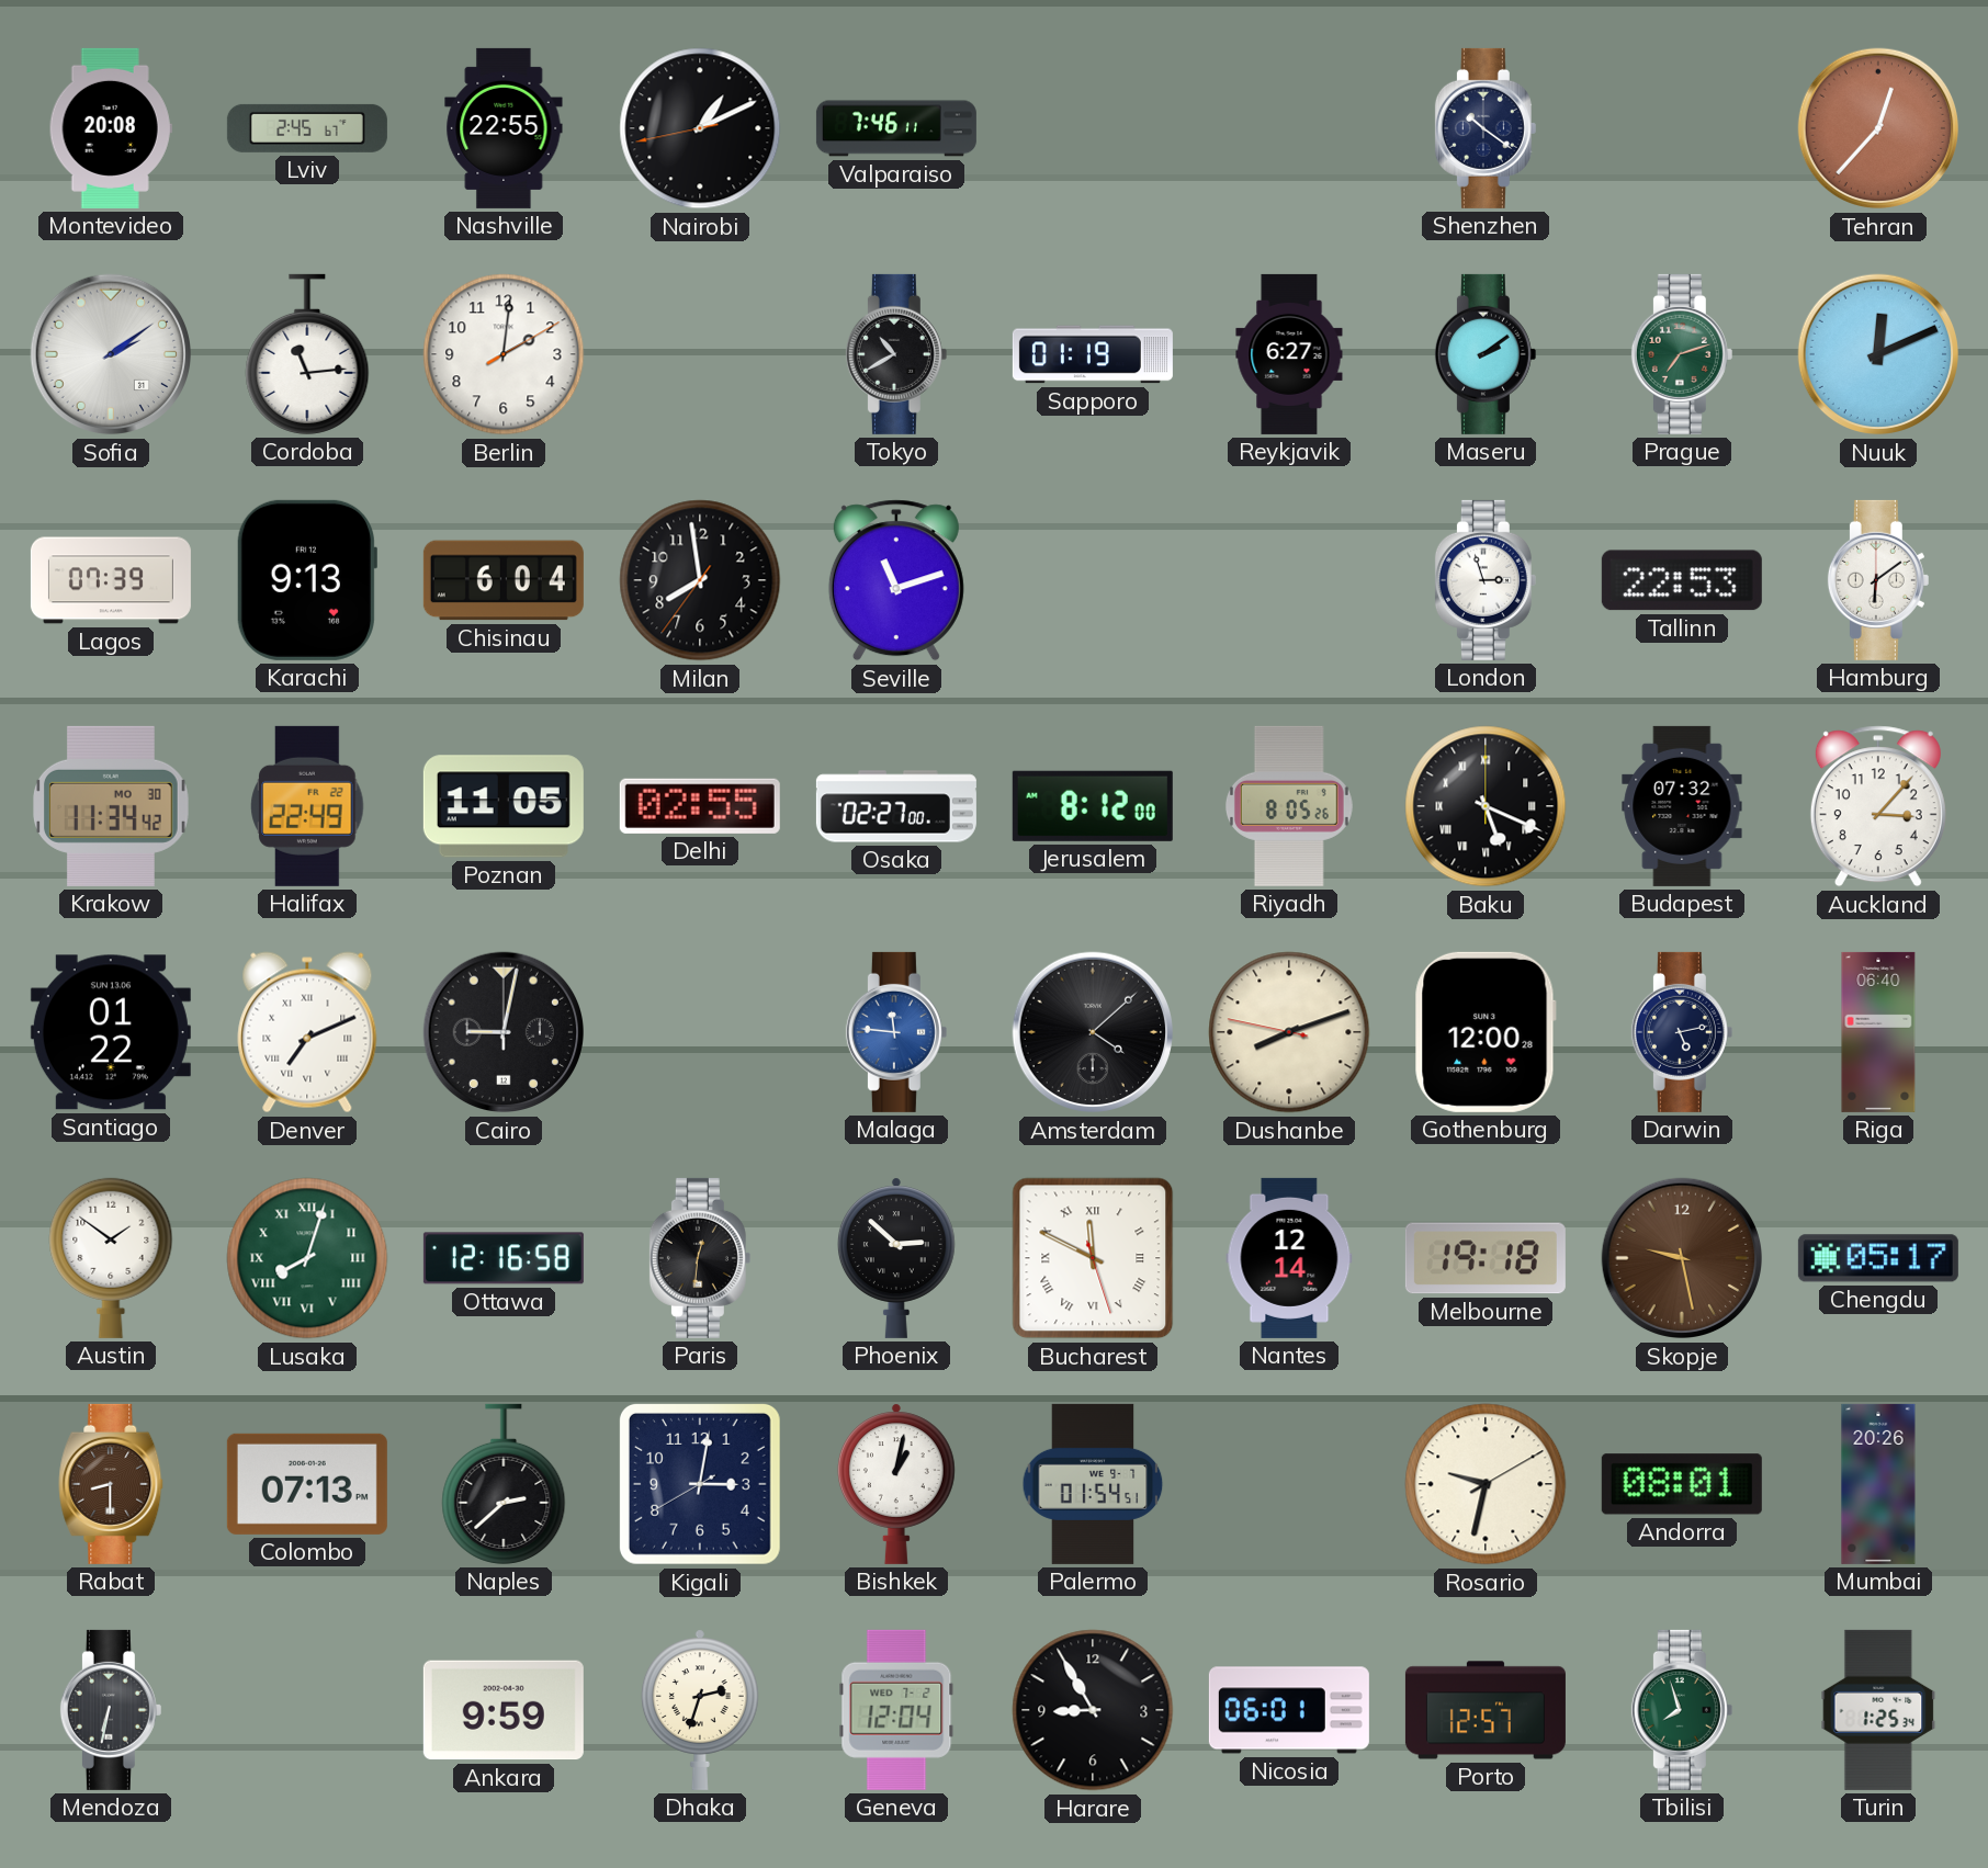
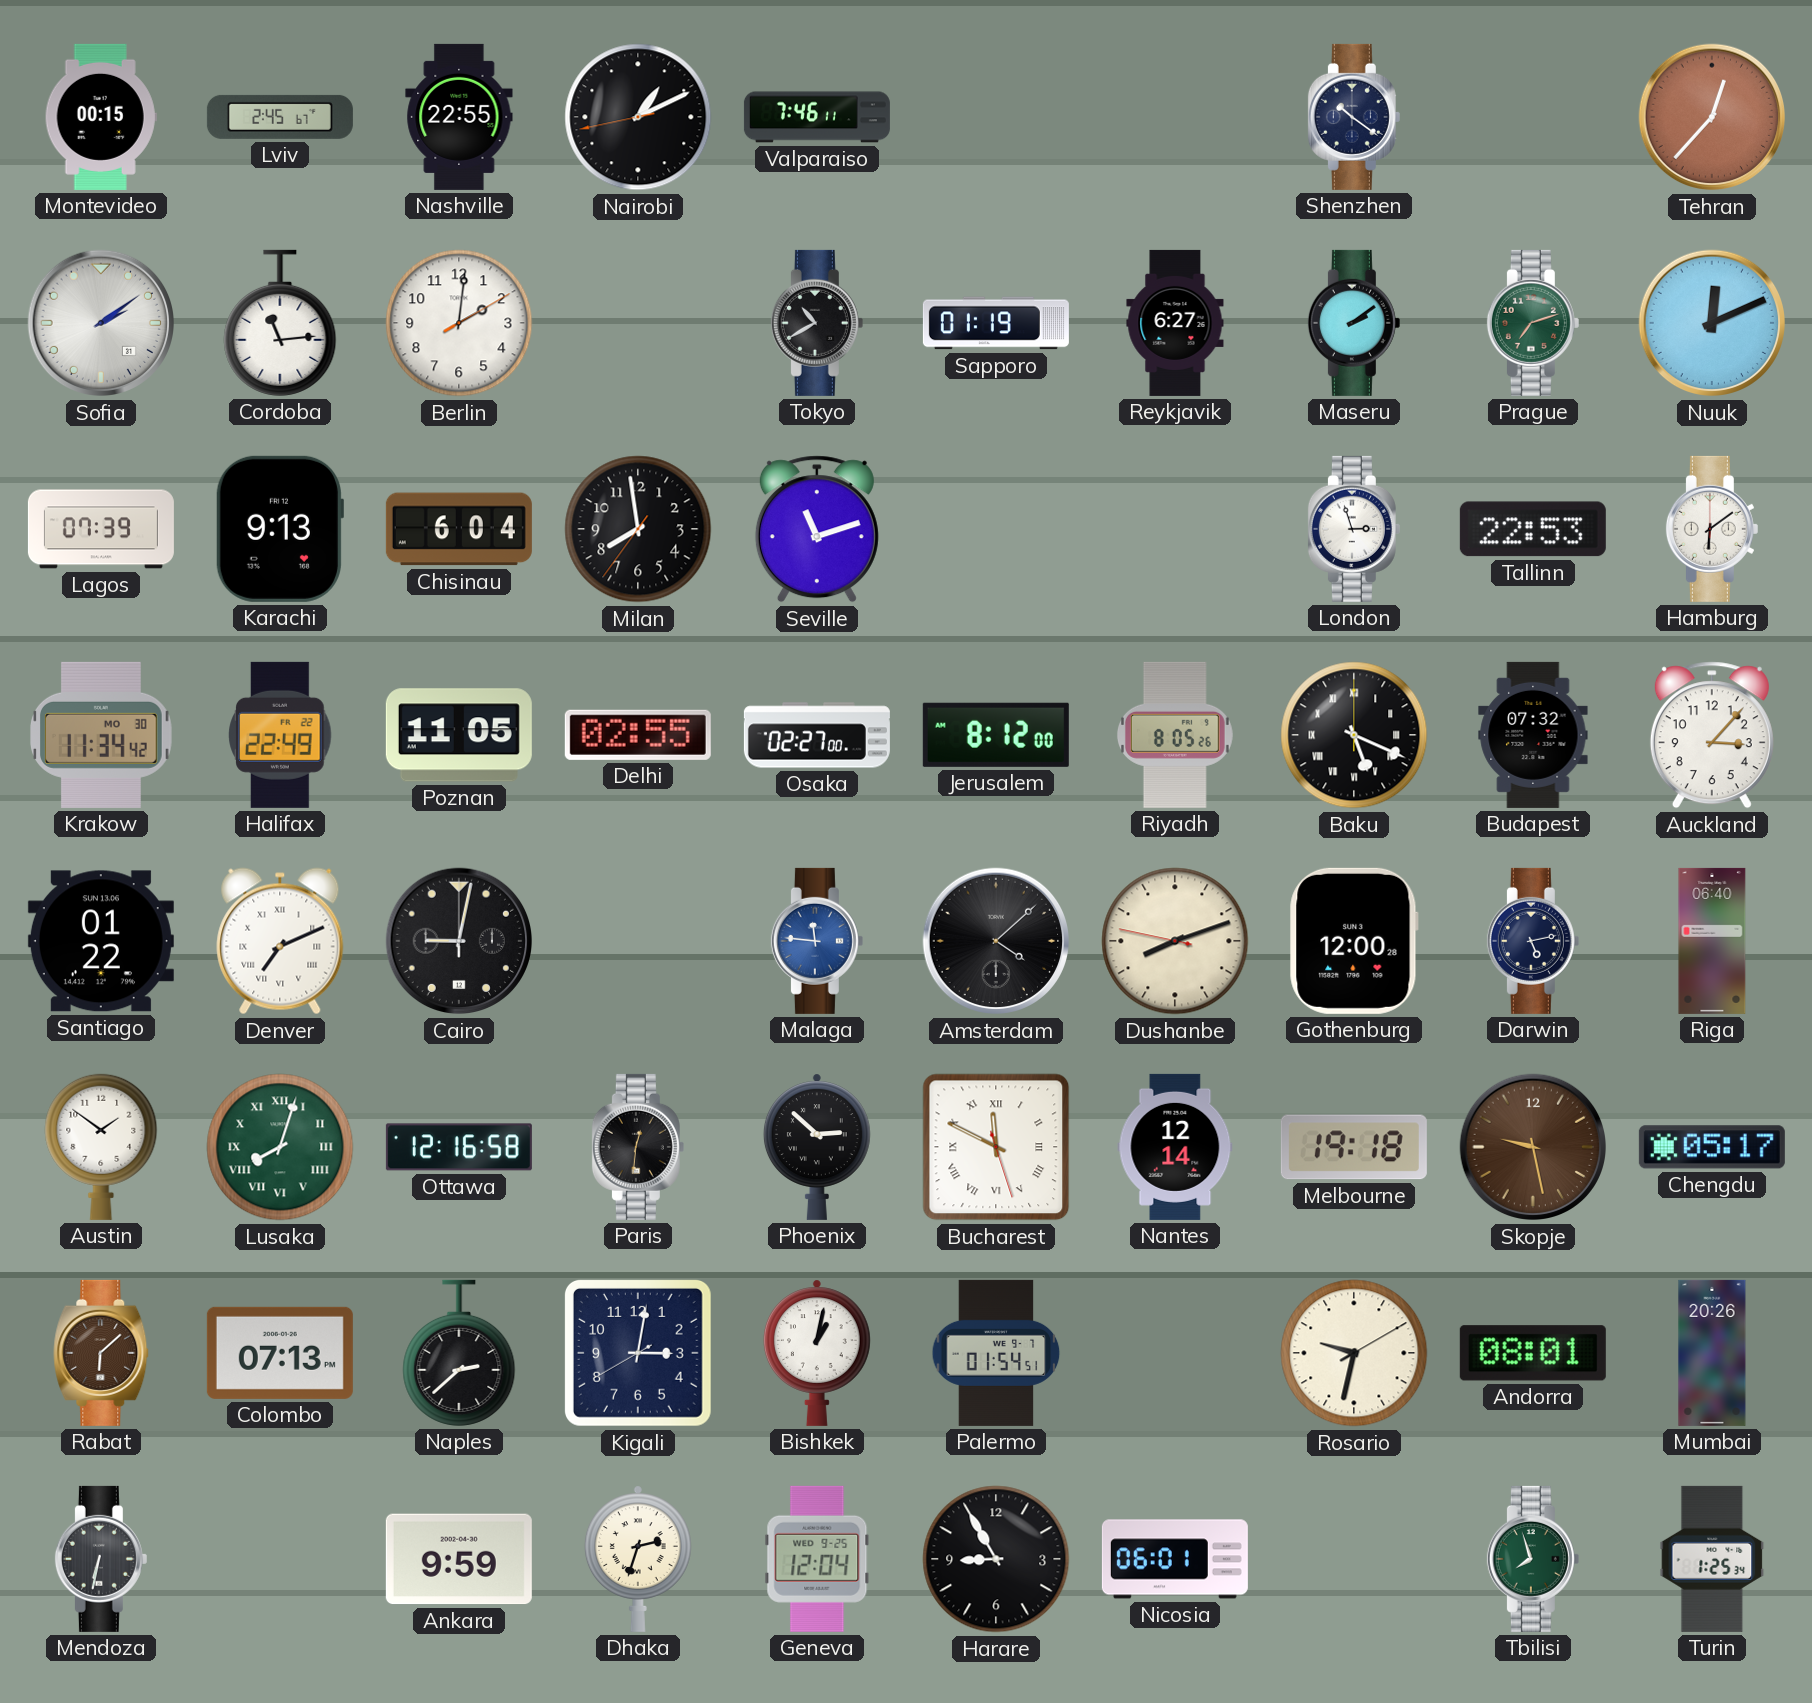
Montevideo: 20:08 -> 00:15 (101, 117)
Rabat: 8:30 -> 6:08 (101, 1353)
Geneva date: WED 7-2 -> WED 9-25 (817, 1559)
Porto: 12:57 -> none (1486, 1710)
